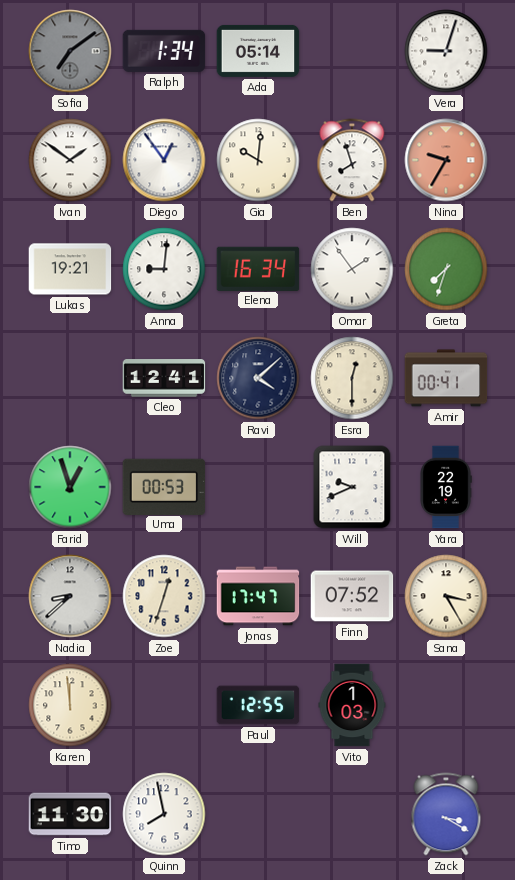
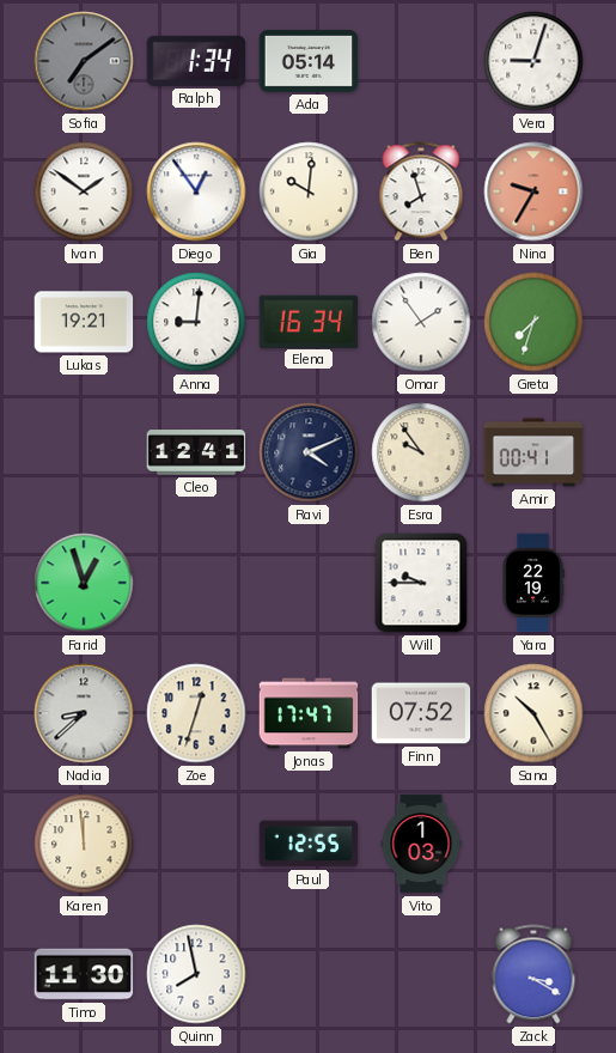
Ravi: 4:08 -> 4:11 (309, 452)
Esra: 12:30 -> 9:54 (421, 452)
Uma: 00:53 -> none (164, 486)
Will: 9:41 -> 9:45 (421, 583)
Sana: 3:25 -> 10:25 (533, 713)
